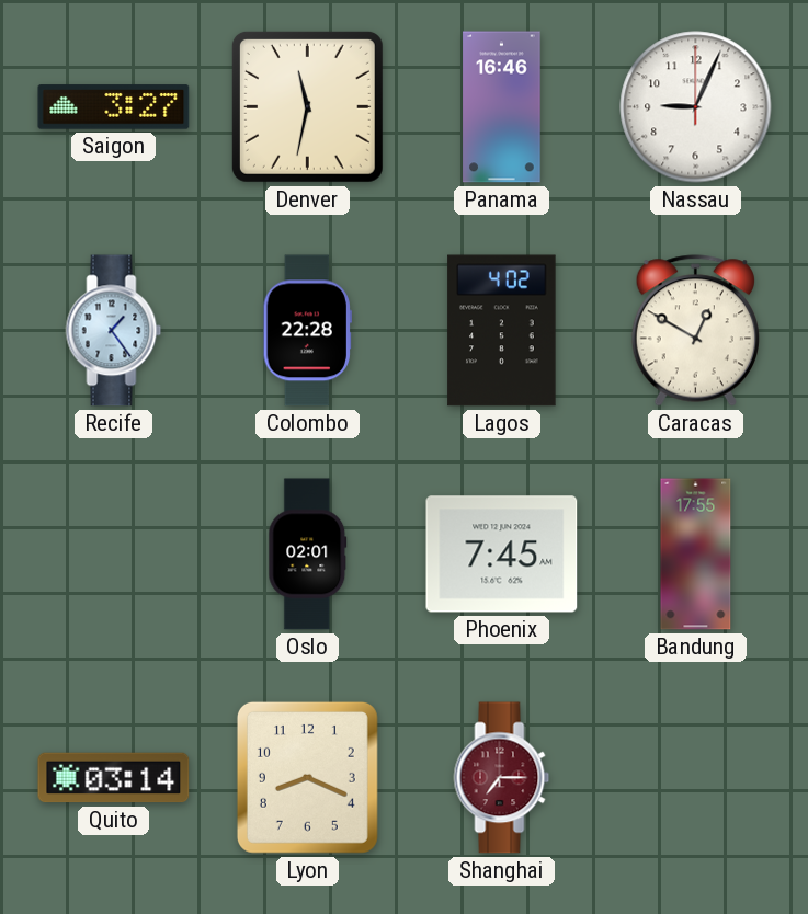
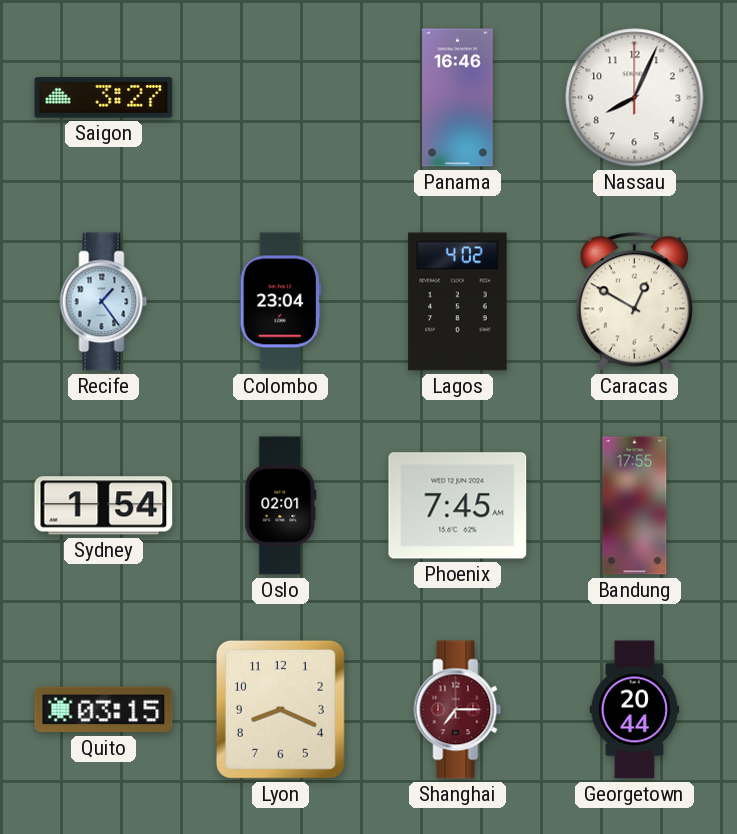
Denver: 11:32 -> none (307, 106)
Nassau: 9:04 -> 8:04 (635, 98)
Colombo: 22:28 -> 23:04 (280, 302)
Sydney: none -> 1:54 (104, 506)
Quito: 03:14 -> 03:15 (104, 710)
Georgetown: none -> 20:44 (635, 710)
